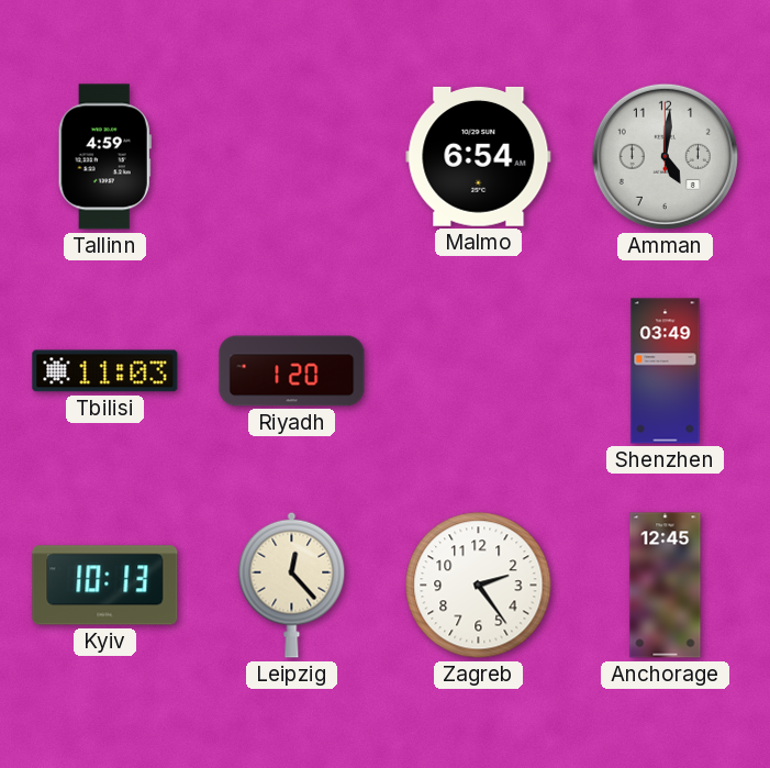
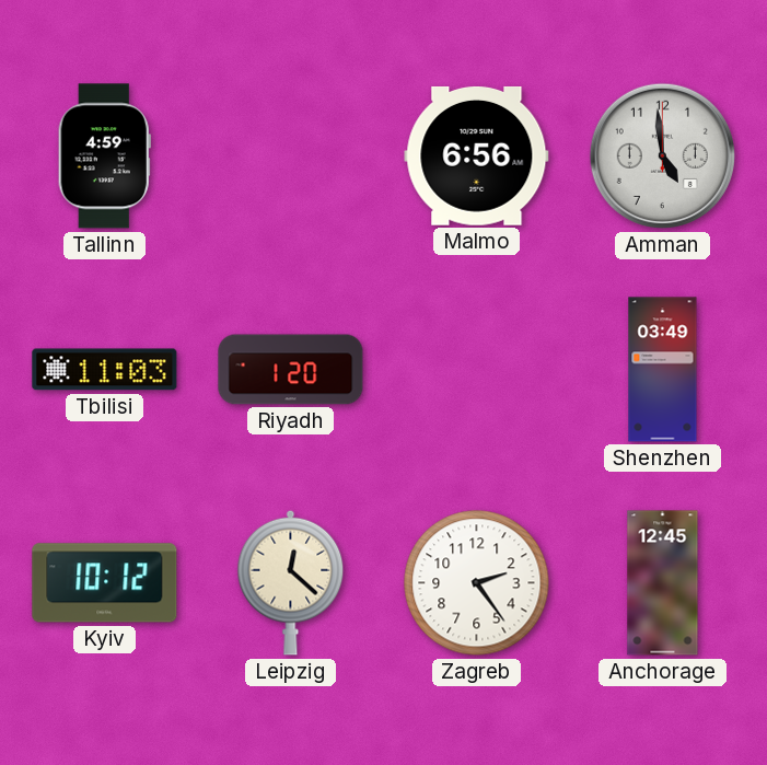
Malmo: 6:54 -> 6:56 (477, 155)
Amman: 5:01 -> 4:59 (662, 155)
Kyiv: 10:13 -> 10:12 (105, 583)
Leipzig: 12:23 -> 12:22 (291, 582)
